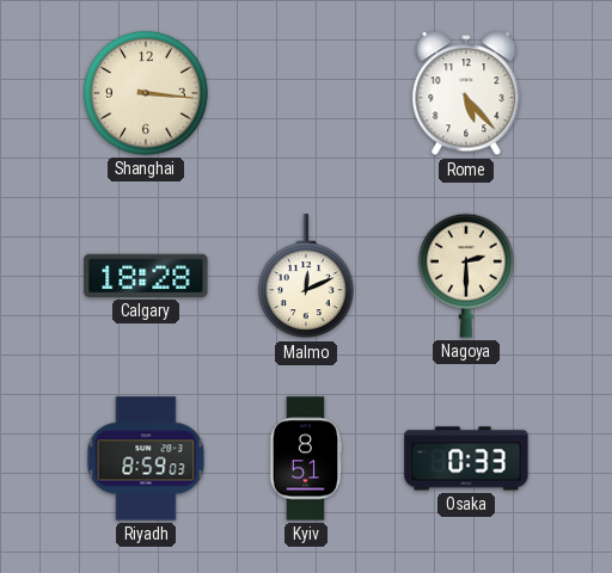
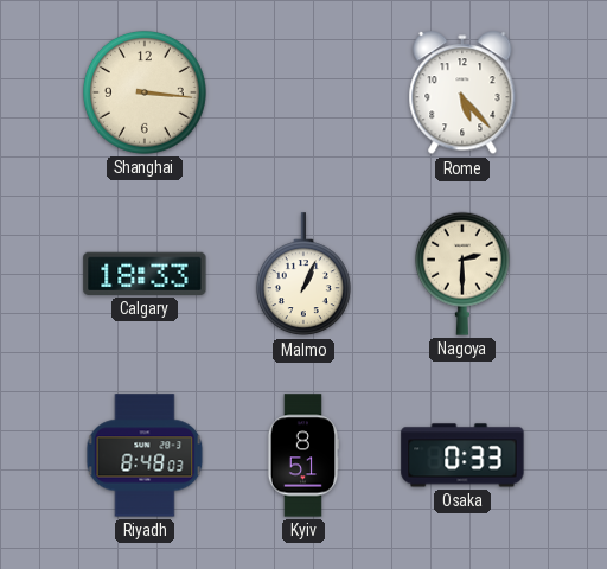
Calgary: 18:28 -> 18:33 (145, 274)
Malmo: 12:11 -> 1:04 (303, 275)
Riyadh: 8:59 -> 8:48 (145, 455)
